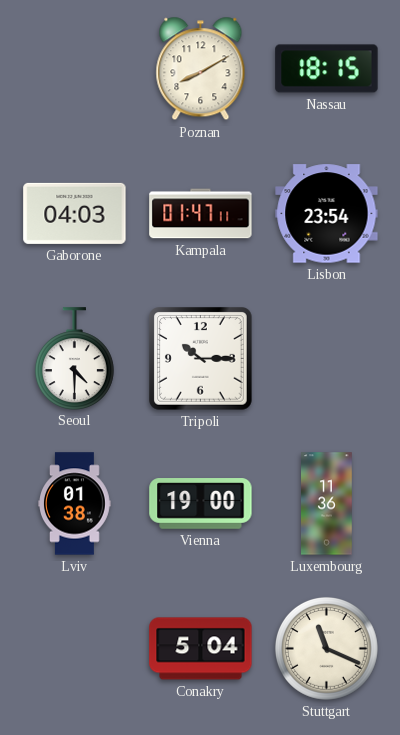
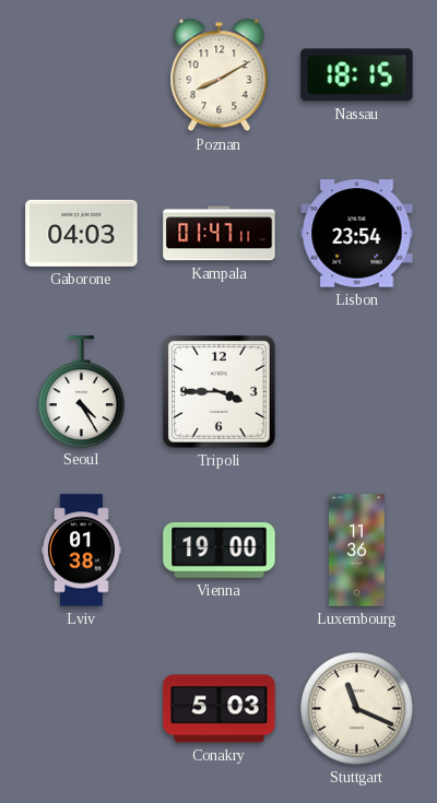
Seoul: 4:30 -> 4:25 (81, 391)
Tripoli: 10:15 -> 3:45 (220, 392)
Conakry: 5:04 -> 5:03 (220, 709)
